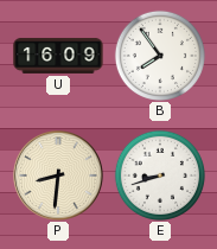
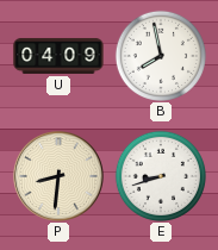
U: 16:09 -> 04:09 (58, 56)
B: 7:54 -> 7:58 (161, 56)
